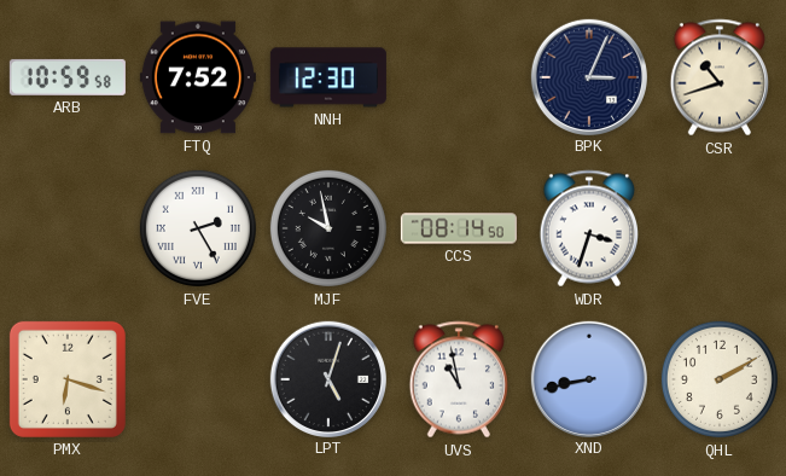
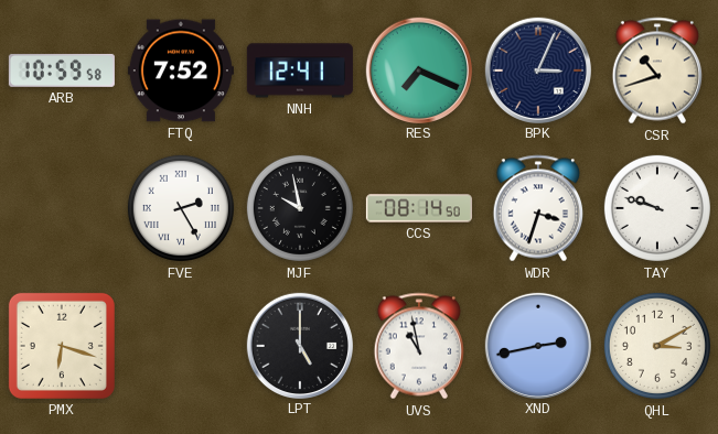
NNH: 12:30 -> 12:41 (300, 70)
RES: none -> 7:19 (418, 69)
TAY: none -> 9:48 (657, 208)
LPT: 5:03 -> 5:00 (299, 345)
XND: 8:43 -> 2:43 (537, 345)
QHL: 2:10 -> 3:10 (657, 346)
